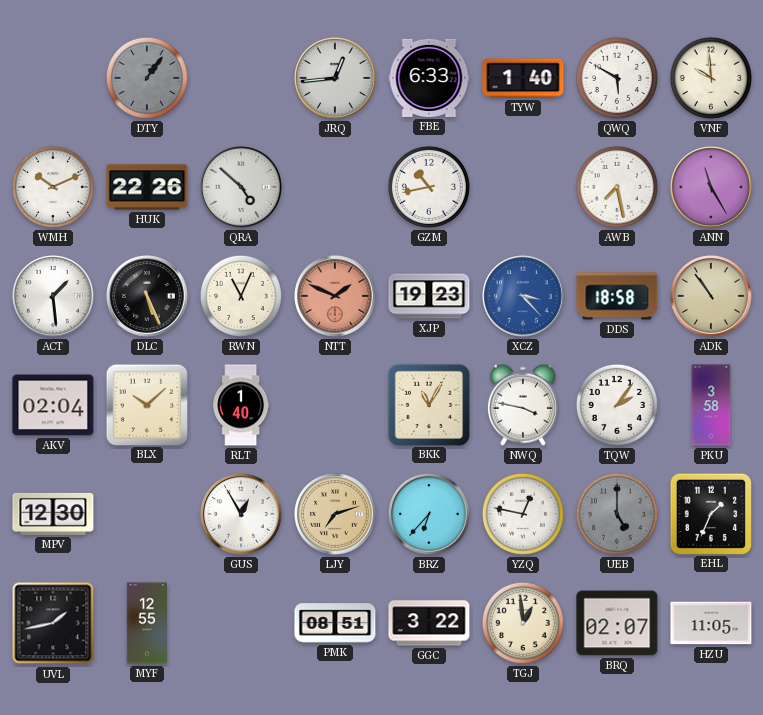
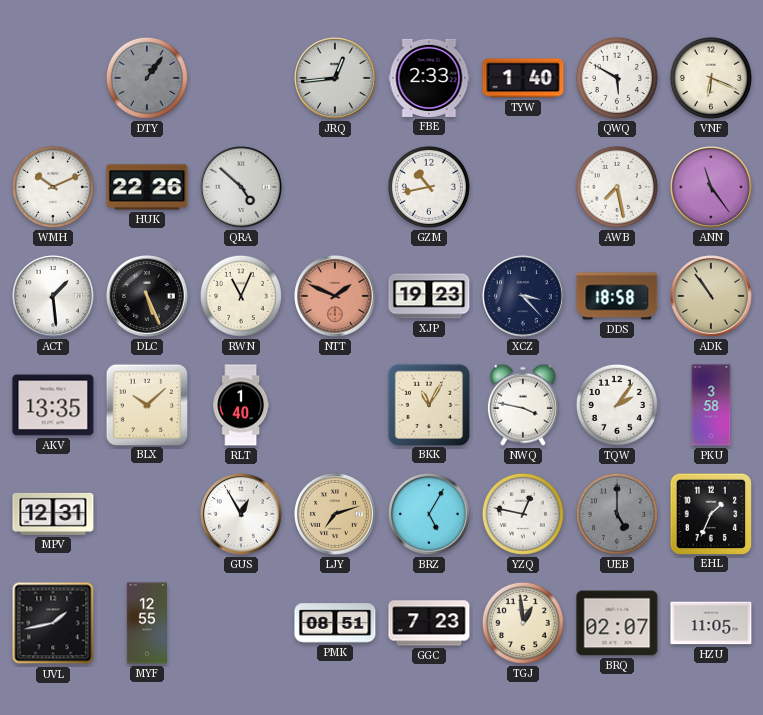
FBE: 6:33 -> 2:33 (429, 78)
VNF: 9:59 -> 6:19 (711, 78)
ANN: 11:25 -> 11:24 (712, 188)
XCZ dial: blue -> navy (524, 297)
AKV: 02:04 -> 13:35 (53, 405)
MPV: 12:30 -> 12:31 (53, 514)
BRZ: 6:37 -> 5:05 (430, 515)
GGC: 3:22 -> 7:23 (429, 623)
